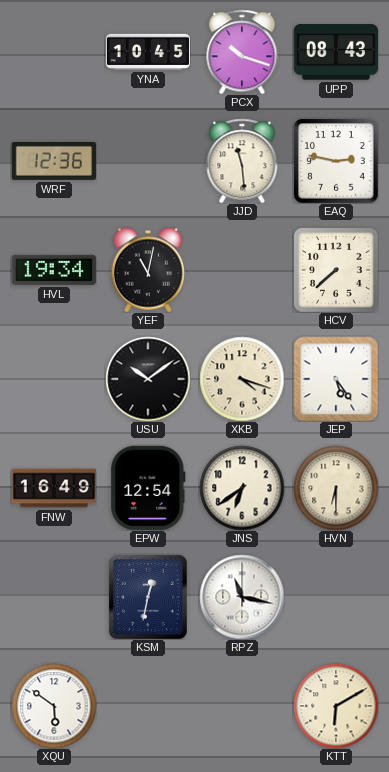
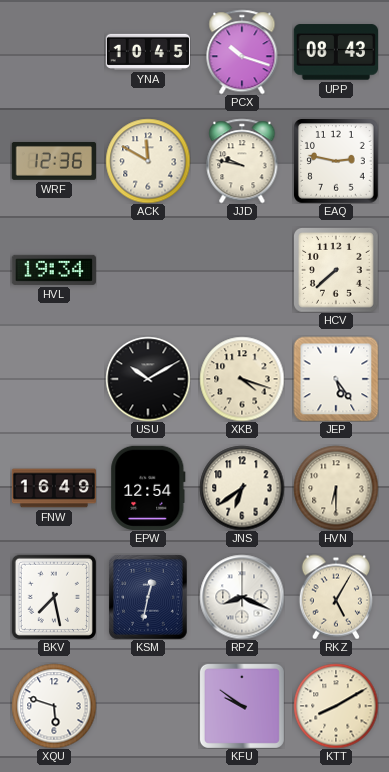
ACK: none -> 11:50 (148, 161)
JJD: 11:29 -> 9:47 (242, 161)
YEF: 11:02 -> none (148, 270)
USU: 10:09 -> 10:10 (148, 379)
BKV: none -> 7:28 (53, 596)
RPZ: 11:17 -> 8:19 (242, 597)
RKZ: none -> 5:05 (336, 597)
XQU: 5:51 -> 5:48 (54, 706)
KFU: none -> 9:51 (242, 706)
KTT: 6:10 -> 8:10 (336, 706)
